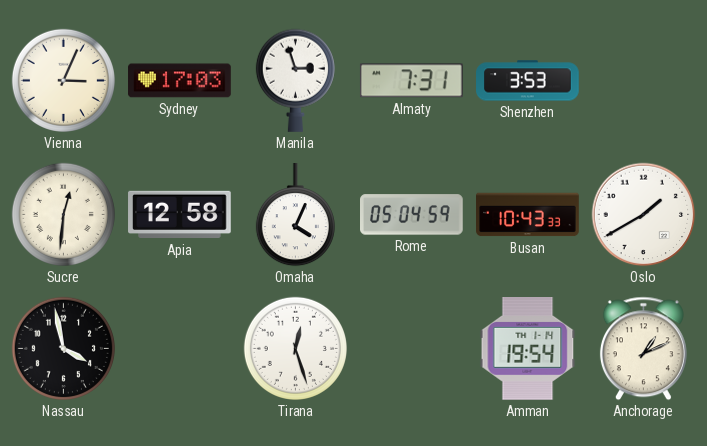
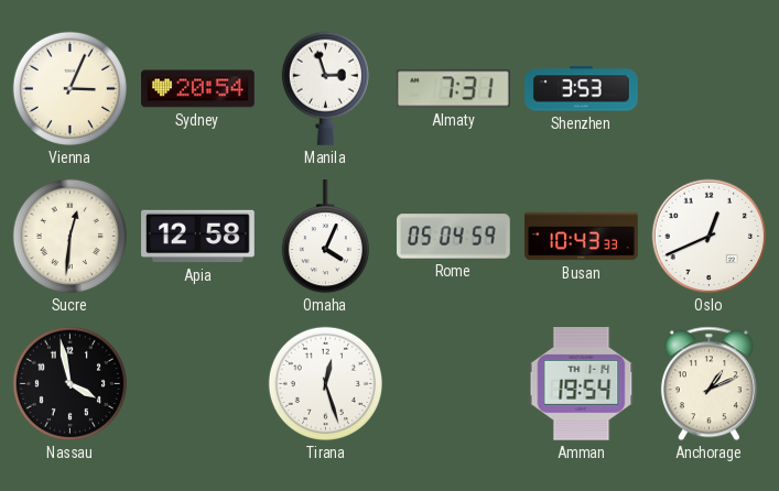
Sydney: 17:03 -> 20:54 (198, 89)
Oslo: 1:40 -> 12:41 (710, 237)
